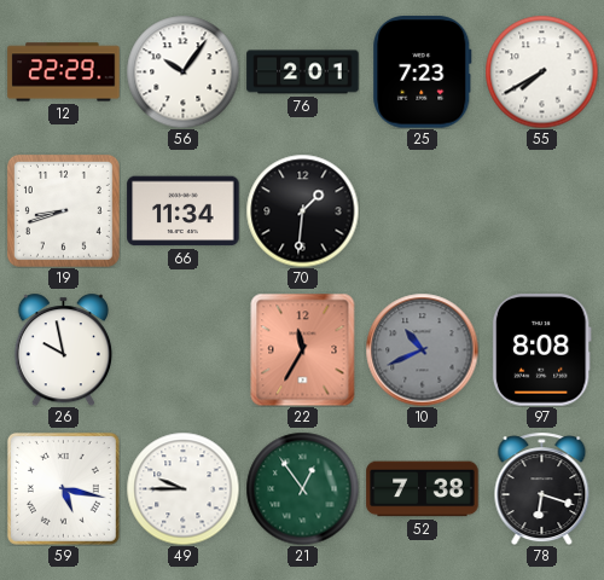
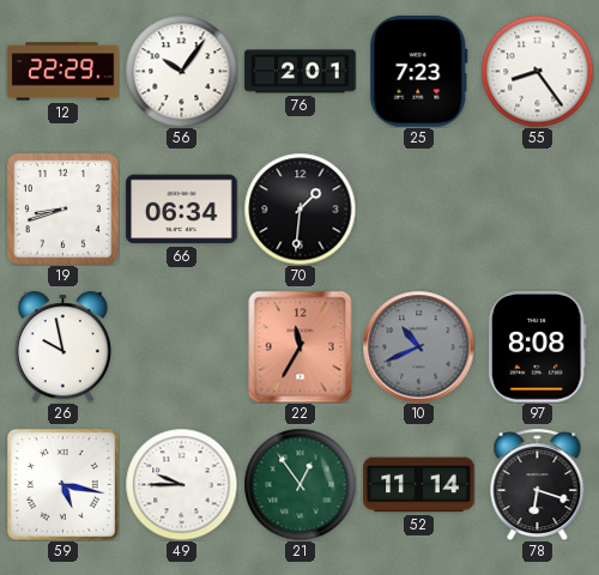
55: 7:40 -> 8:24 (537, 71)
66: 11:34 -> 06:34 (182, 210)
52: 7:38 -> 11:14 (419, 485)
